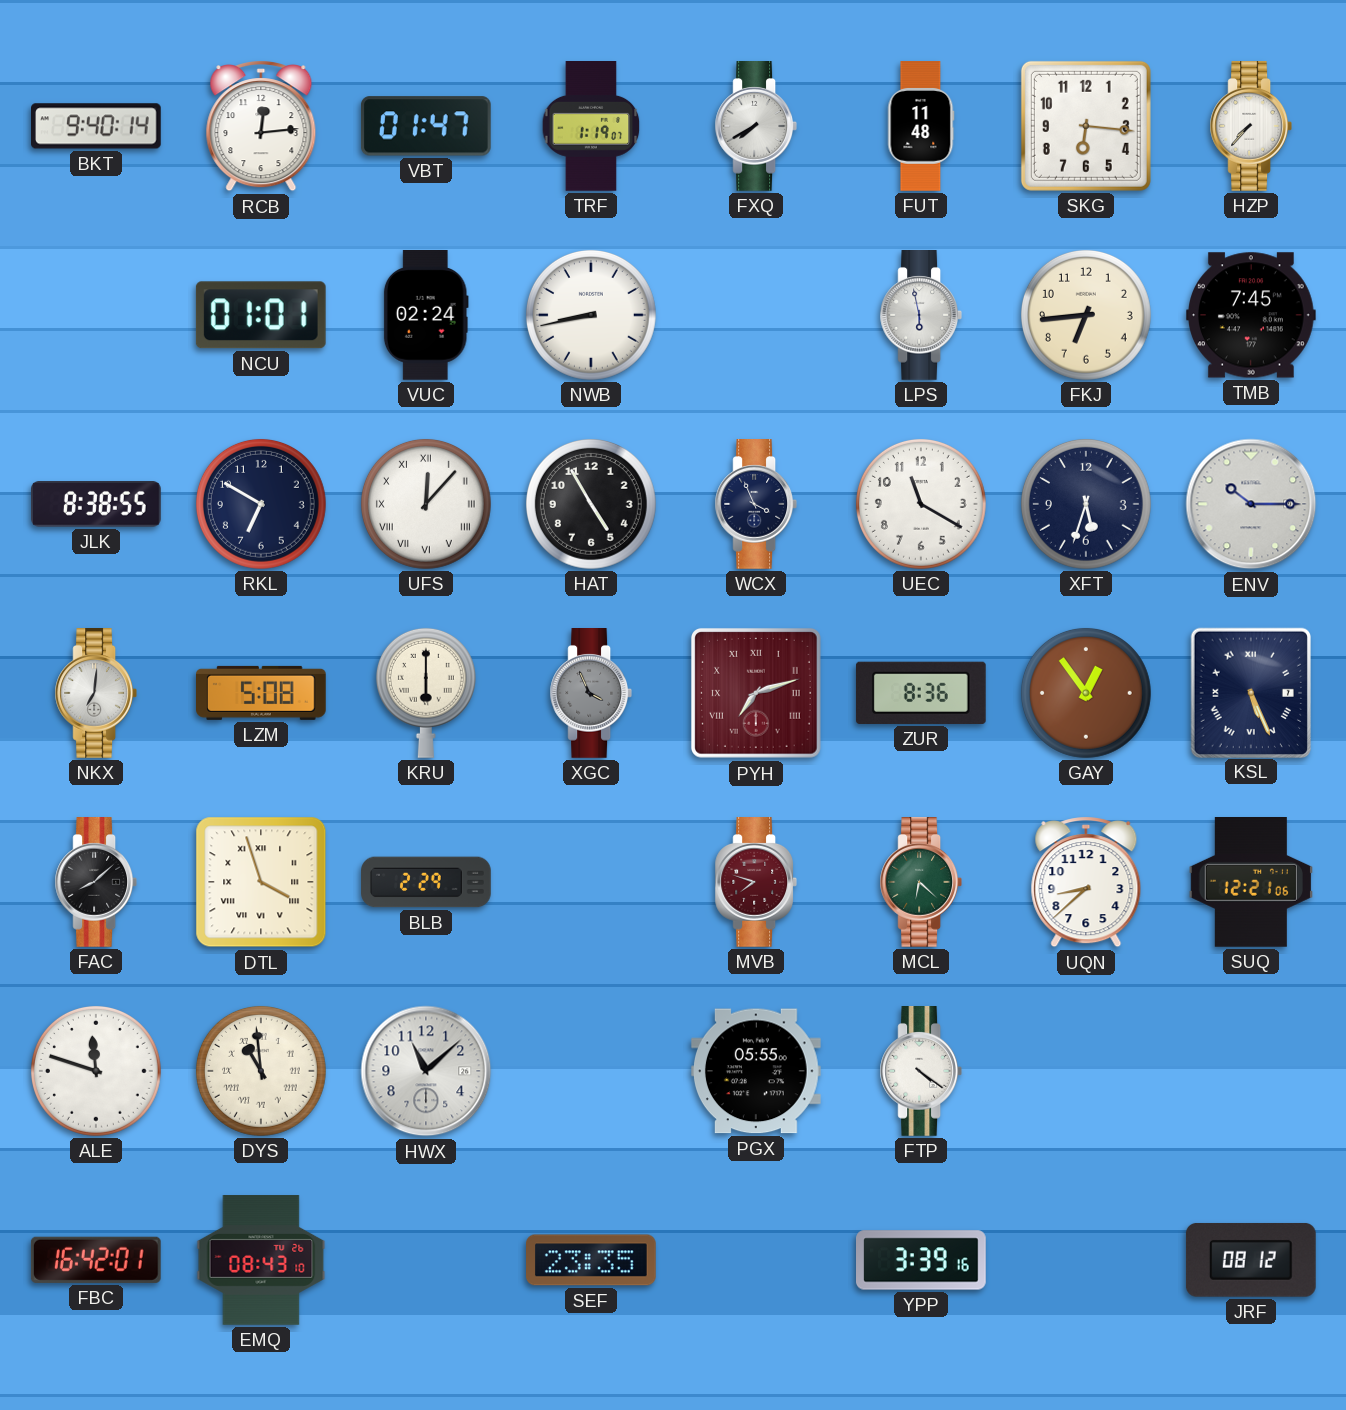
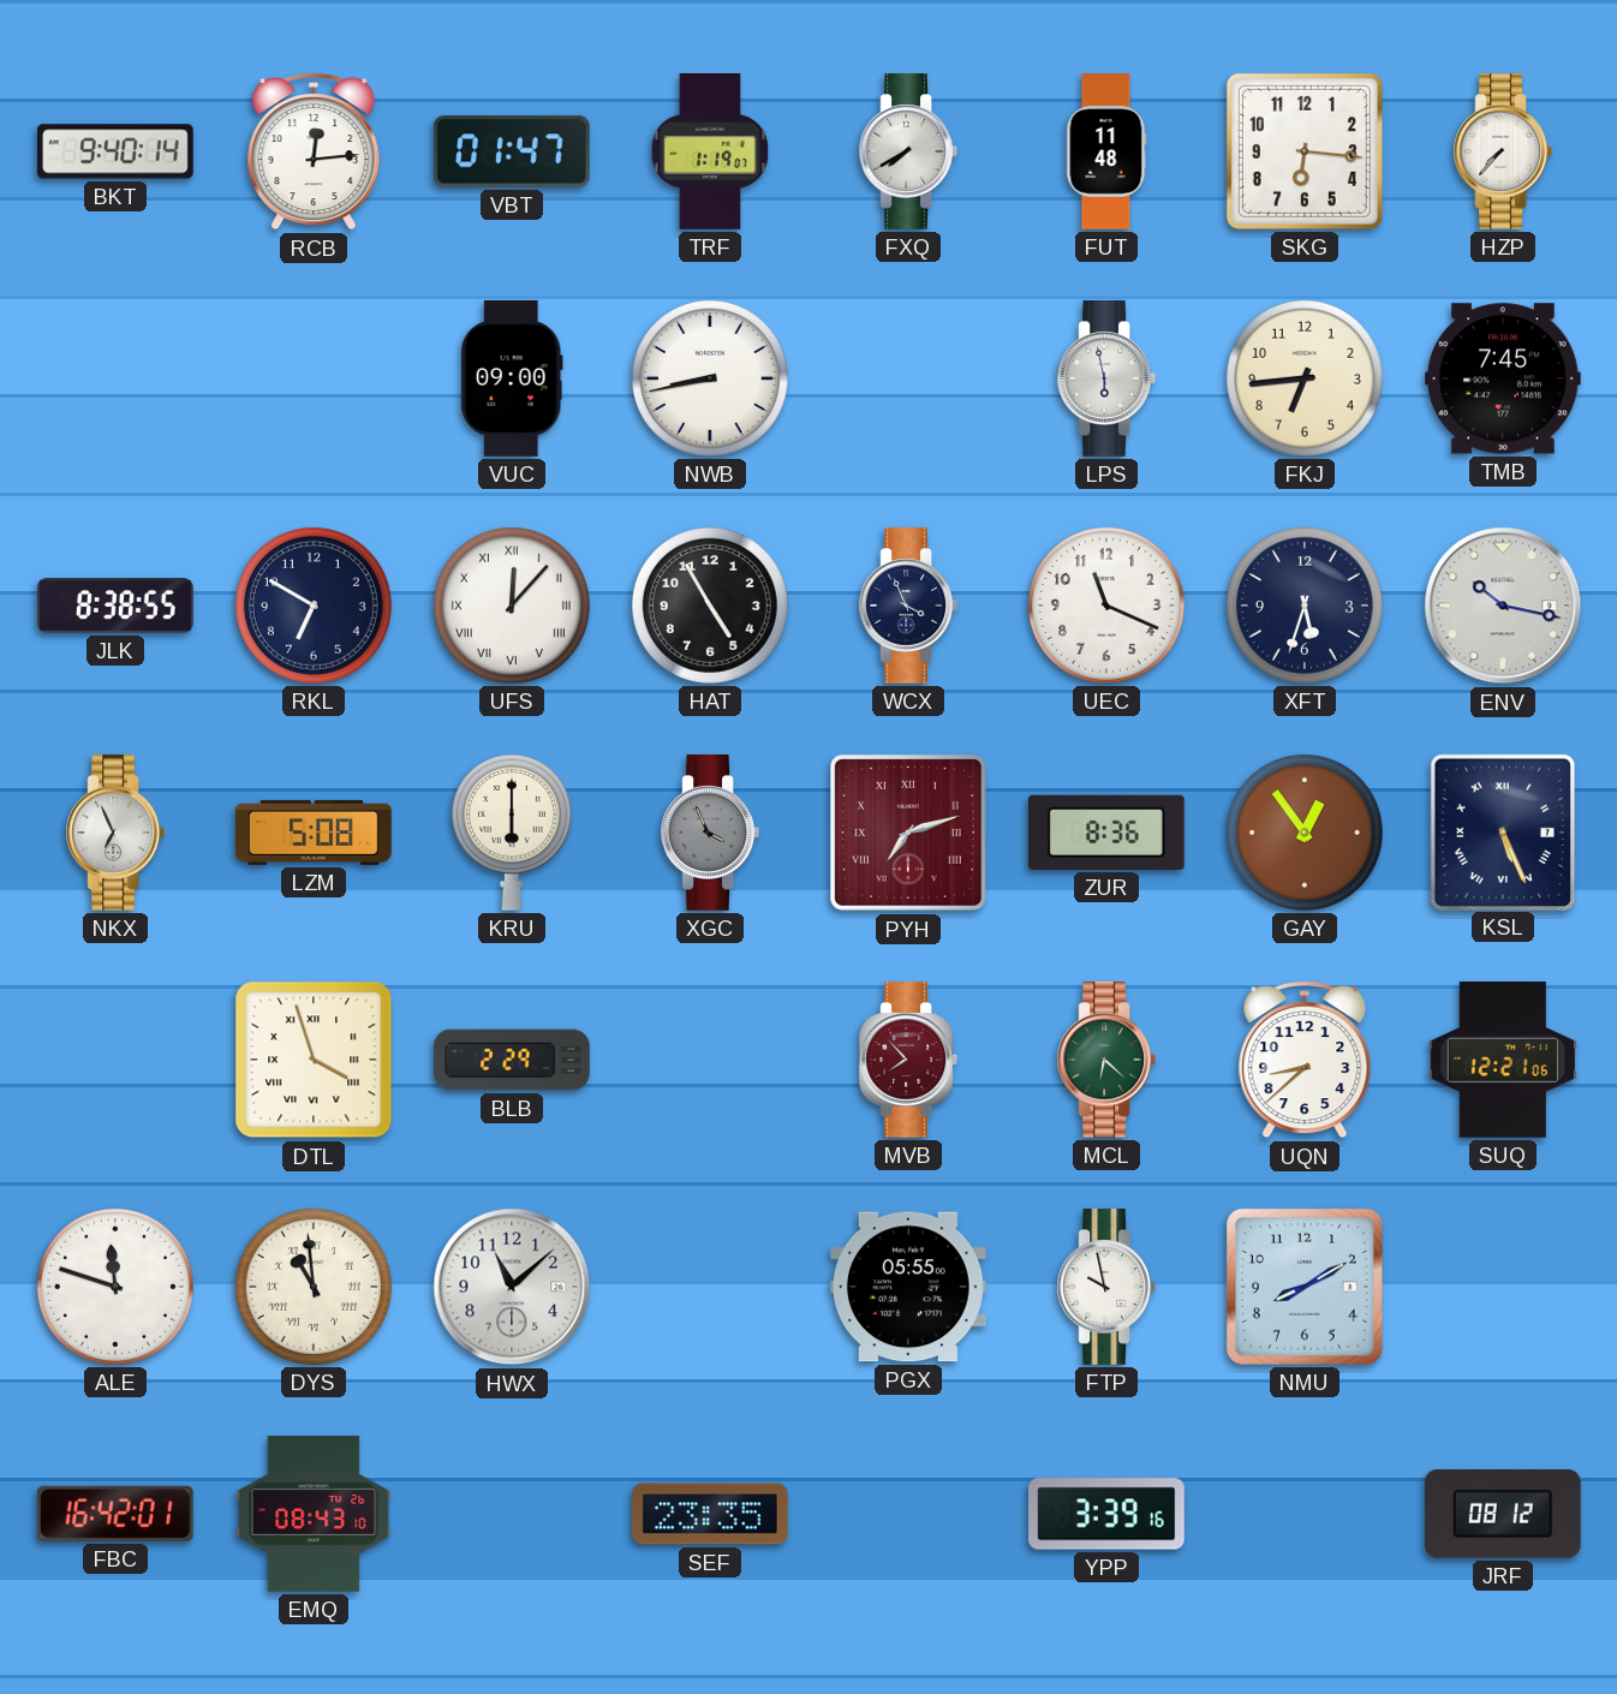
NCU: 01:01 -> none (261, 315)
VUC: 02:24 -> 09:00 (512, 380)
UEC: 11:20 -> 11:19 (1106, 606)
ENV: 10:15 -> 10:17 (1503, 606)
NKX: 7:01 -> 6:56 (114, 834)
FAC: 8:08 -> none (95, 883)
MVB: 7:48 -> 7:53 (907, 1061)
FTP: 4:21 -> 9:58 (1105, 1288)
NMU: none -> 8:10 (1305, 1287)
